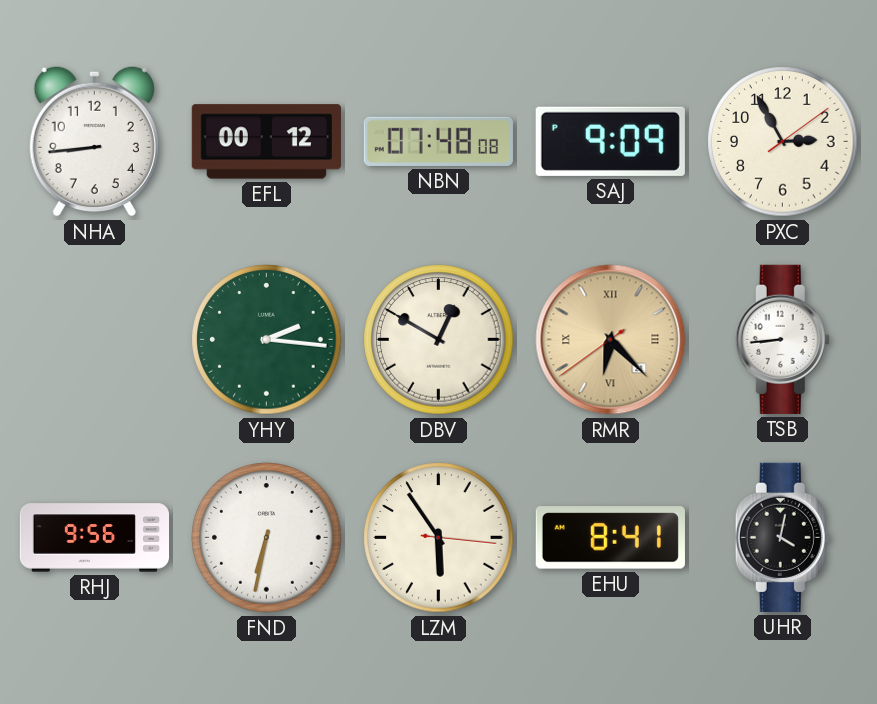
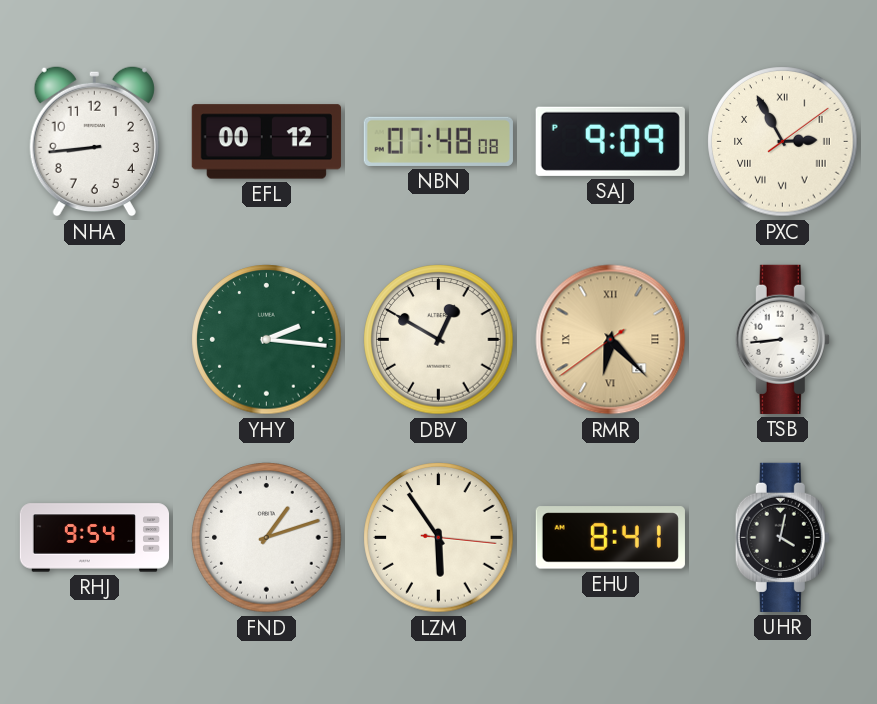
PXC numerals: Arabic -> Roman (783, 142)
RHJ: 9:56 -> 9:54 (95, 538)
FND: 6:32 -> 1:12 (267, 538)
